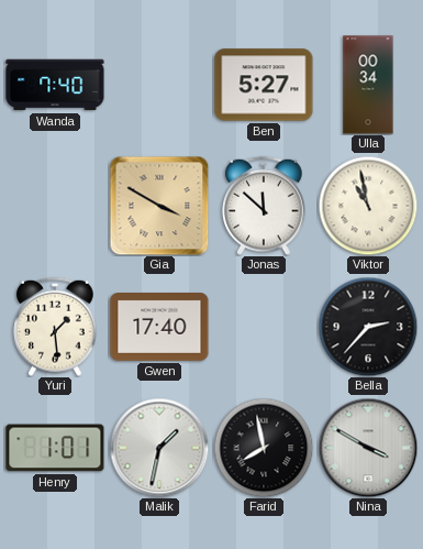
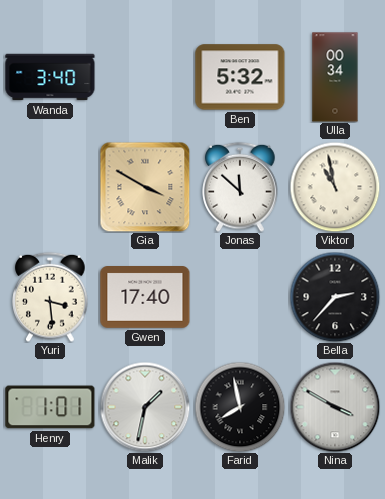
Wanda: 7:40 -> 3:40 (50, 77)
Ben: 5:27 -> 5:32 (240, 77)
Yuri: 1:29 -> 3:29 (50, 297)
